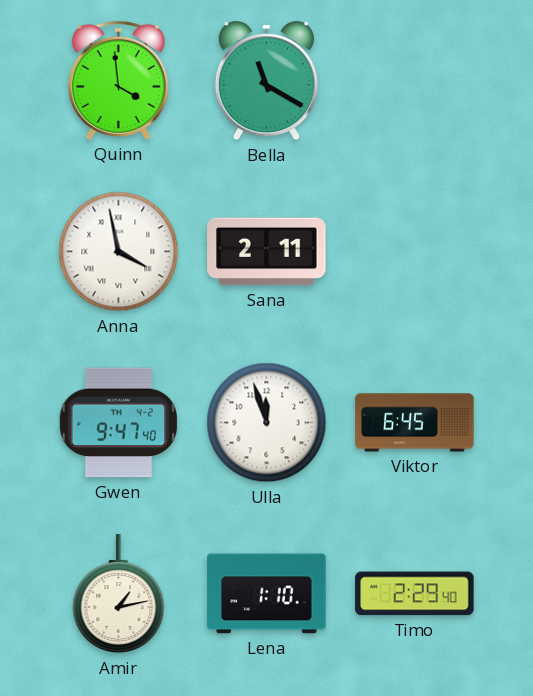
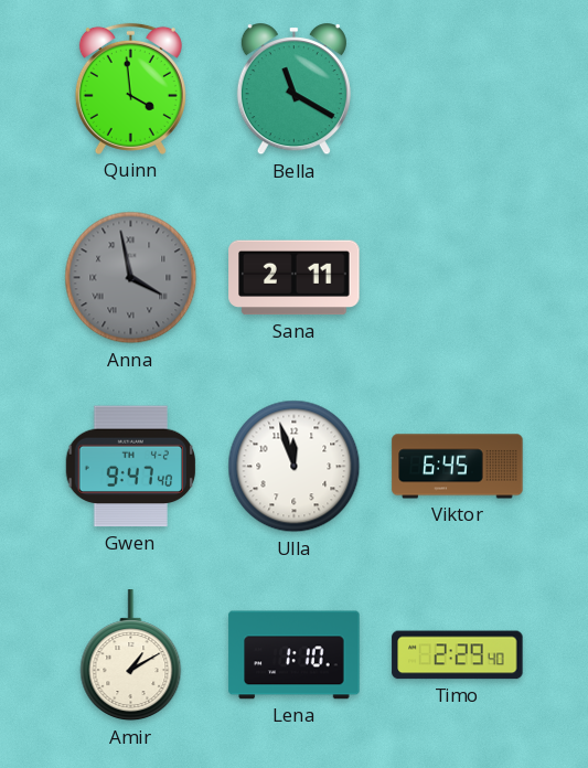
Anna dial: white -> grey (131, 278)
Amir: 1:13 -> 1:10 (131, 655)
